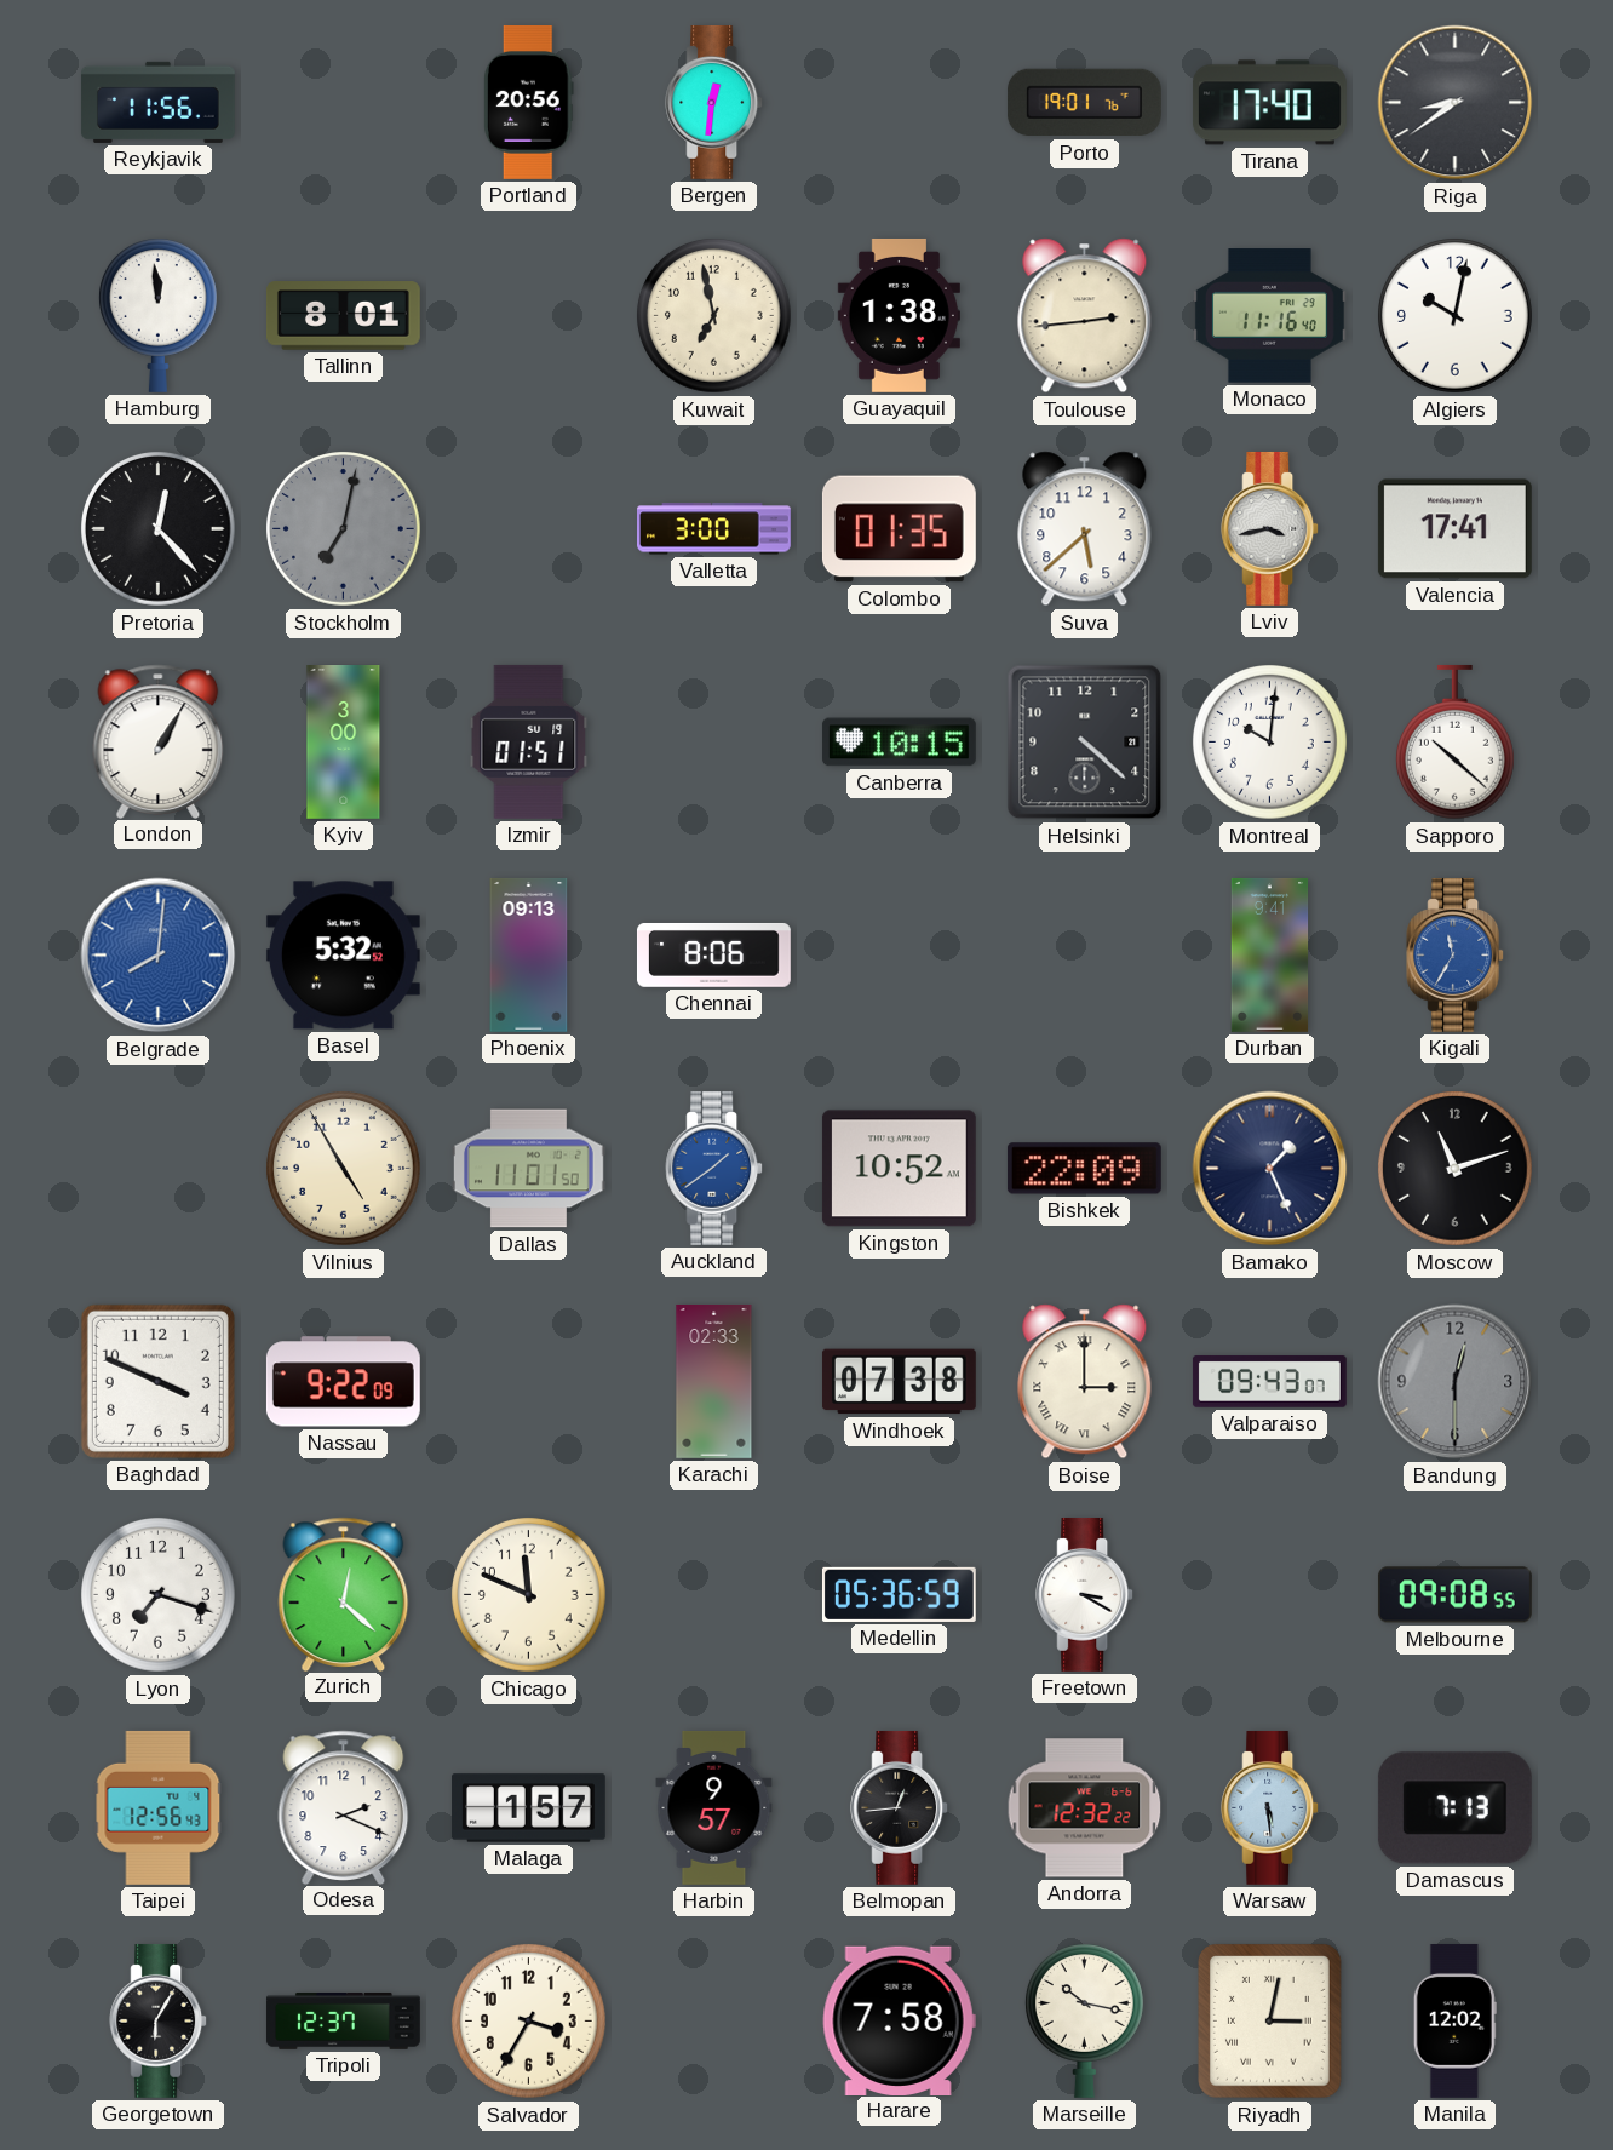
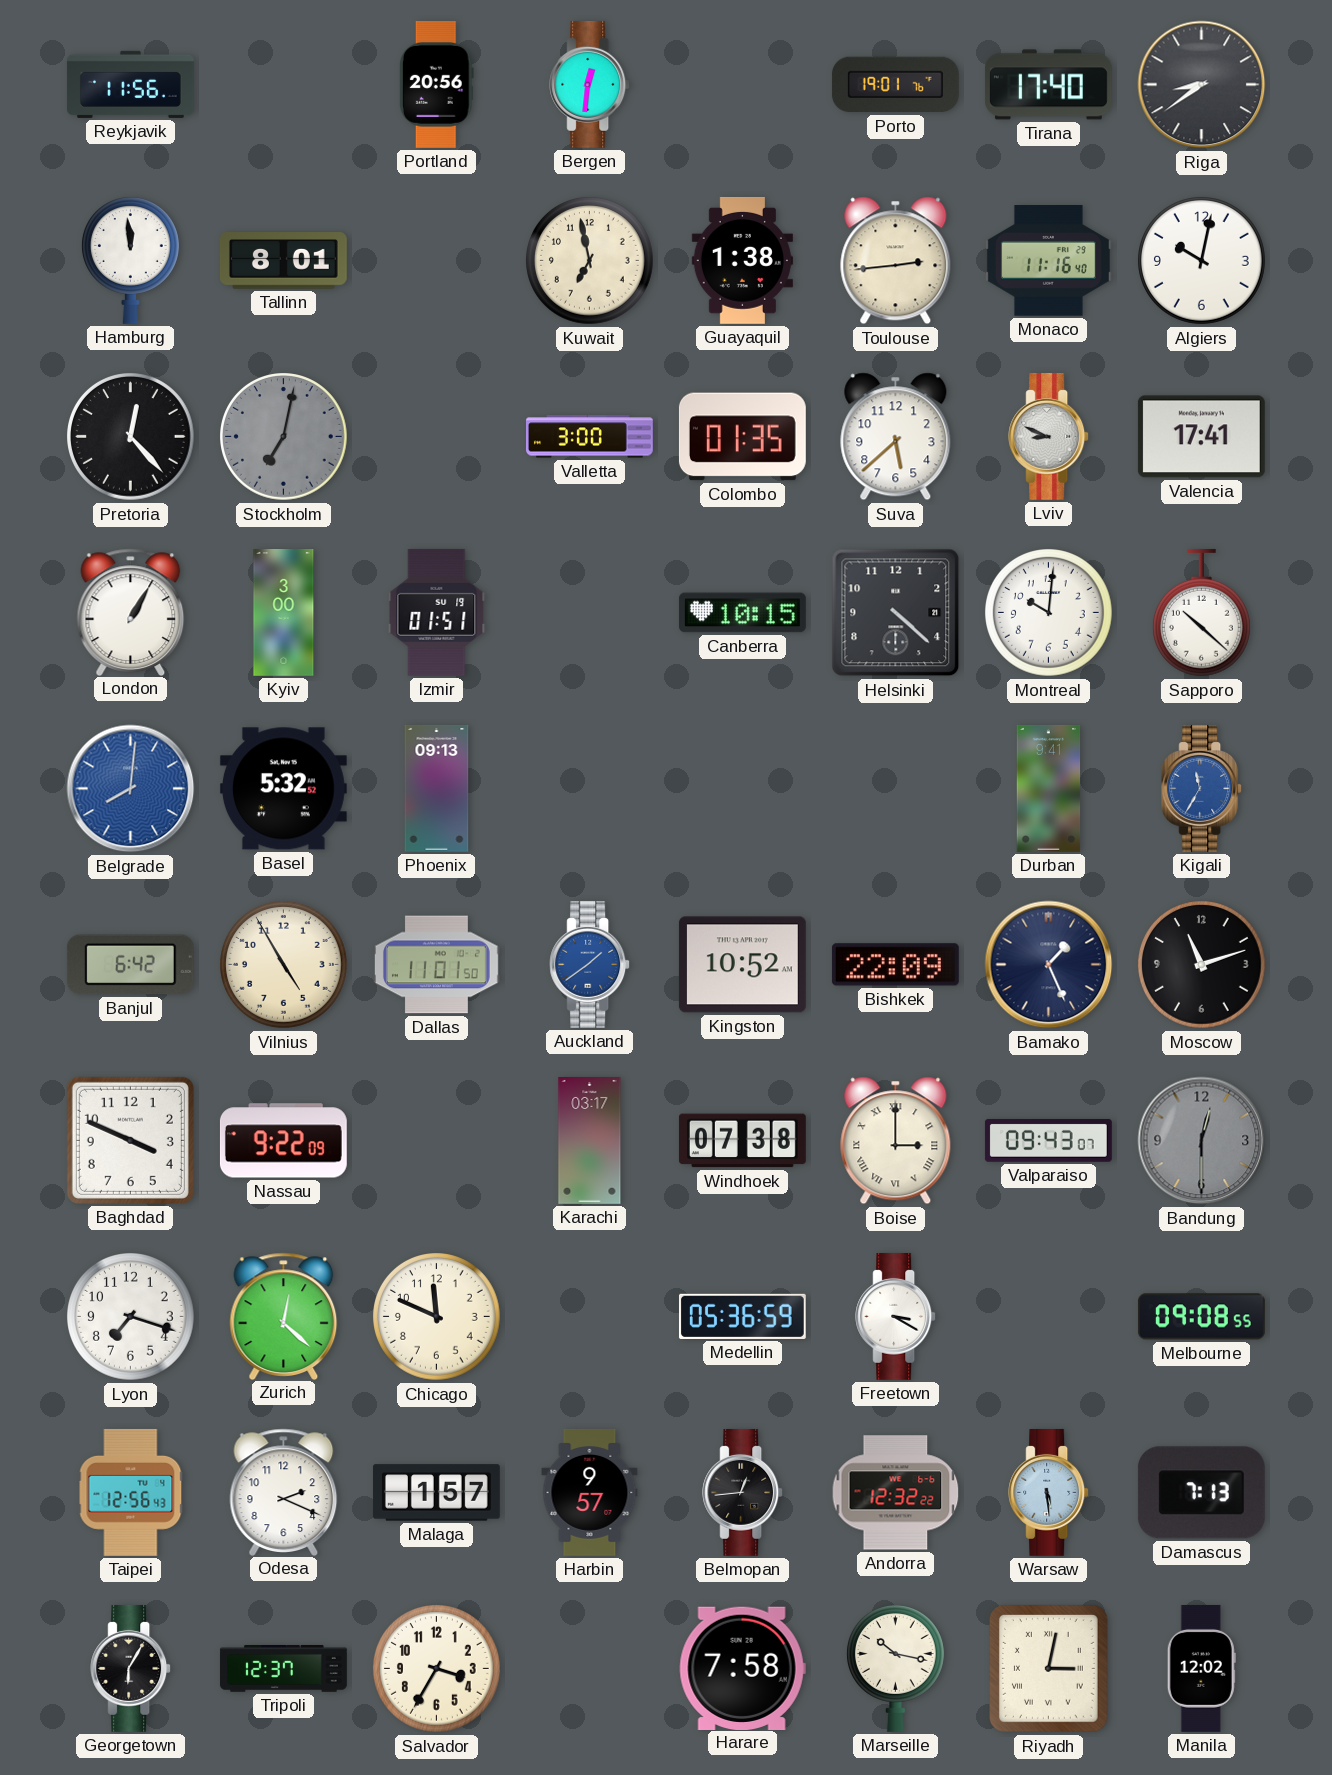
Lviv: 3:43 -> 8:49 (1049, 436)
Chennai: 8:06 -> none (713, 956)
Banjul: none -> 6:42 (130, 965)
Karachi: 02:33 -> 03:17 (590, 1141)
